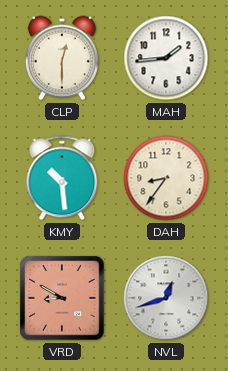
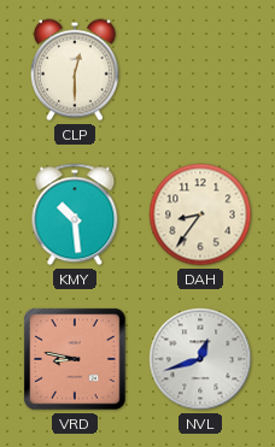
MAH: 1:44 -> none (166, 58)
VRD: 8:50 -> 8:47 (75, 359)
